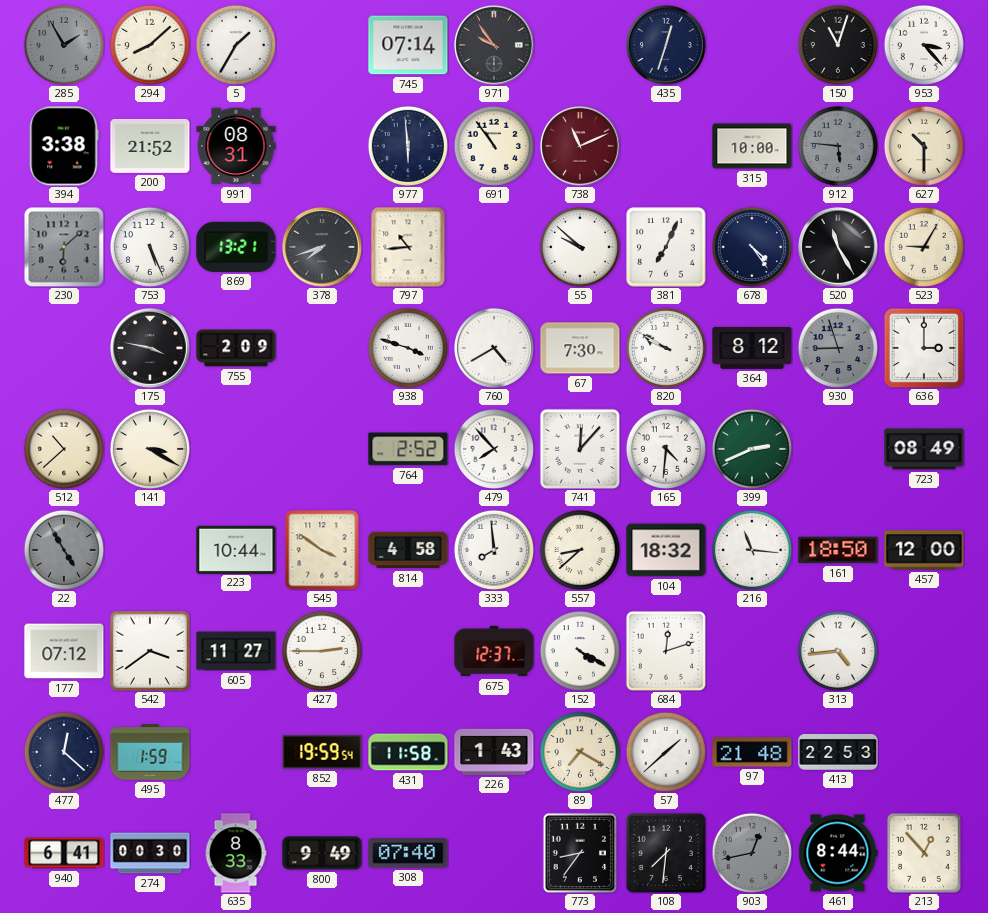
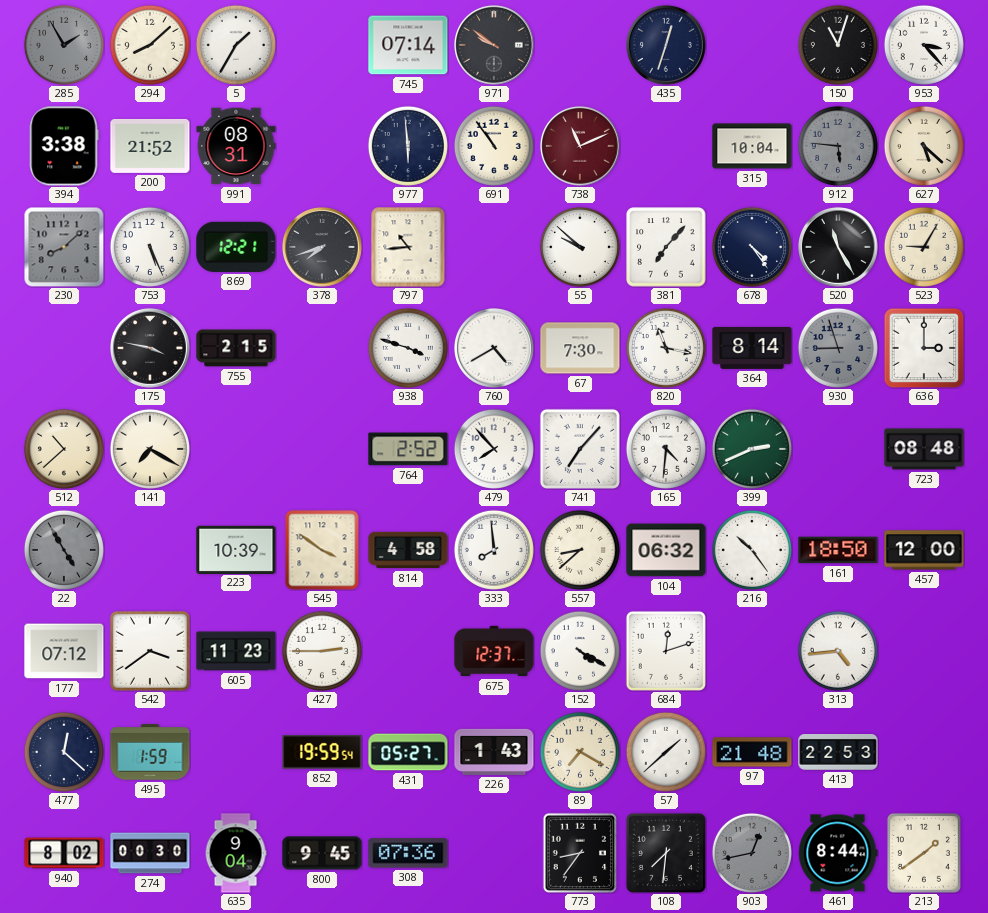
971: 9:54 -> 9:51 (494, 45)
315: 10:00 -> 10:04 (752, 146)
627: 10:30 -> 5:22 (924, 146)
230: 6:08 -> 8:08 (64, 247)
869: 13:21 -> 12:21 (236, 247)
381: 7:04 -> 7:07 (666, 247)
755: 2:09 -> 2:15 (236, 348)
820: 9:50 -> 11:17 (666, 348)
364: 8:12 -> 8:14 (752, 348)
141: 3:20 -> 7:20 (150, 449)
741: 12:07 -> 7:07 (580, 449)
723: 08:49 -> 08:48 (924, 449)
223: 10:44 -> 10:39 (236, 549)
104: 18:32 -> 06:32 (666, 550)
216: 11:16 -> 10:24 (752, 550)
605: 11:27 -> 11:23 (236, 651)
431: 11:58 -> 05:27 (408, 752)
940: 6:41 -> 8:02 (64, 853)
635: 8:33 -> 9:04 (236, 853)
800: 9:49 -> 9:45 (322, 853)
308: 07:40 -> 07:36 (408, 853)
213: 12:53 -> 1:39 (924, 853)
